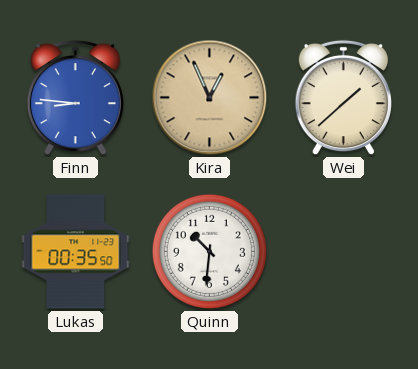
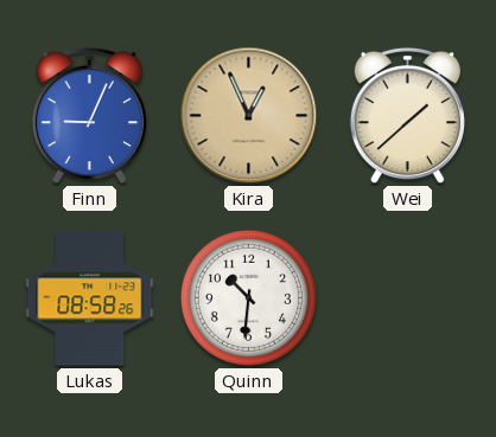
Finn: 8:46 -> 9:04 (89, 116)
Lukas: 00:35 -> 08:58 (90, 298)
